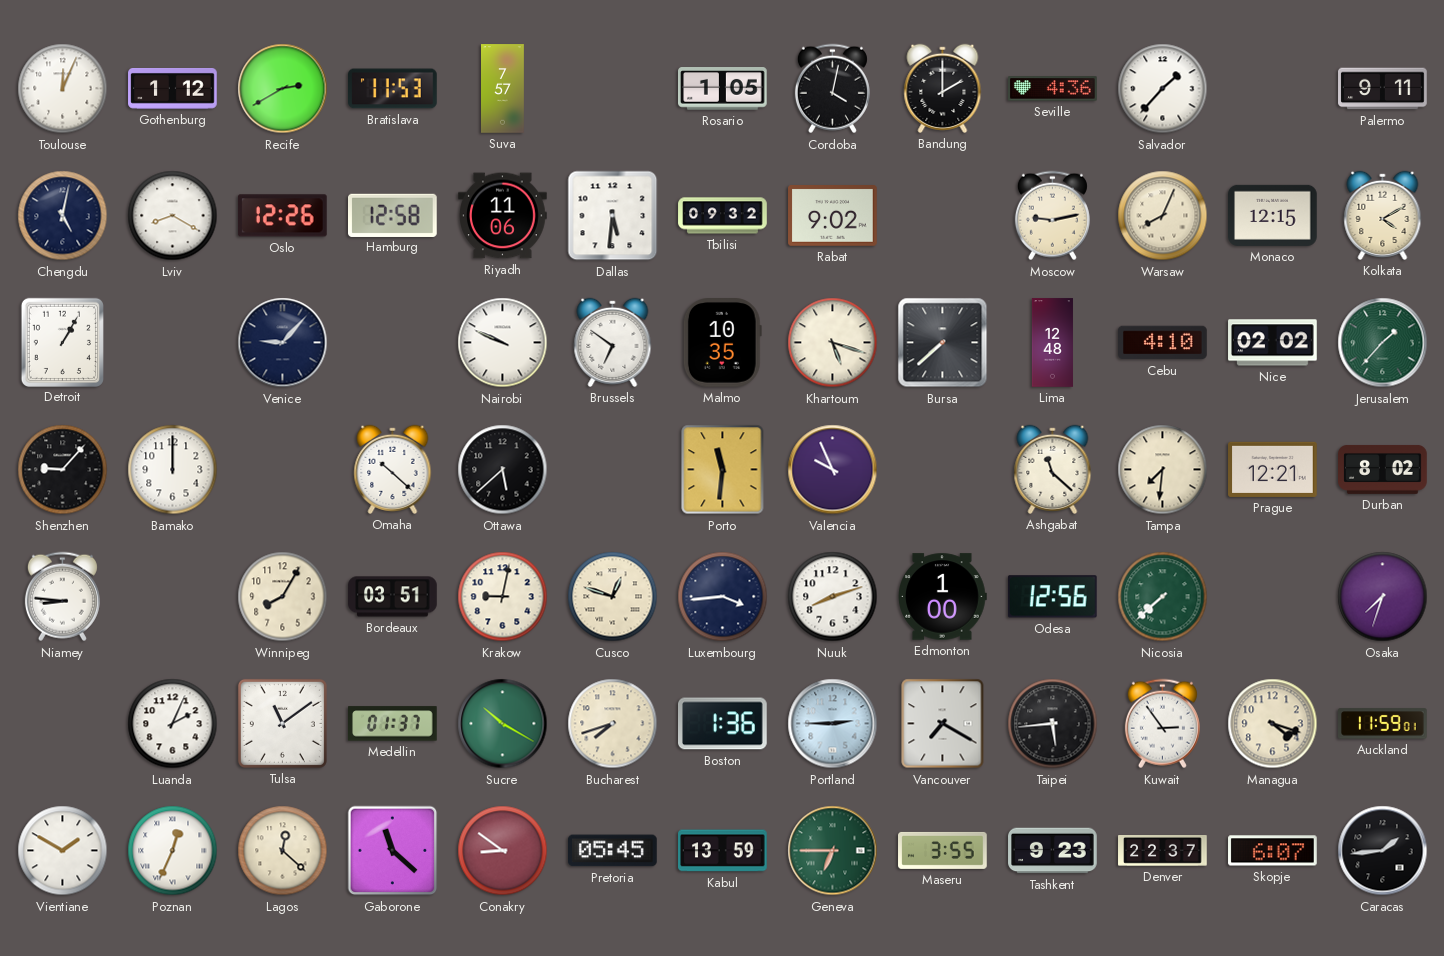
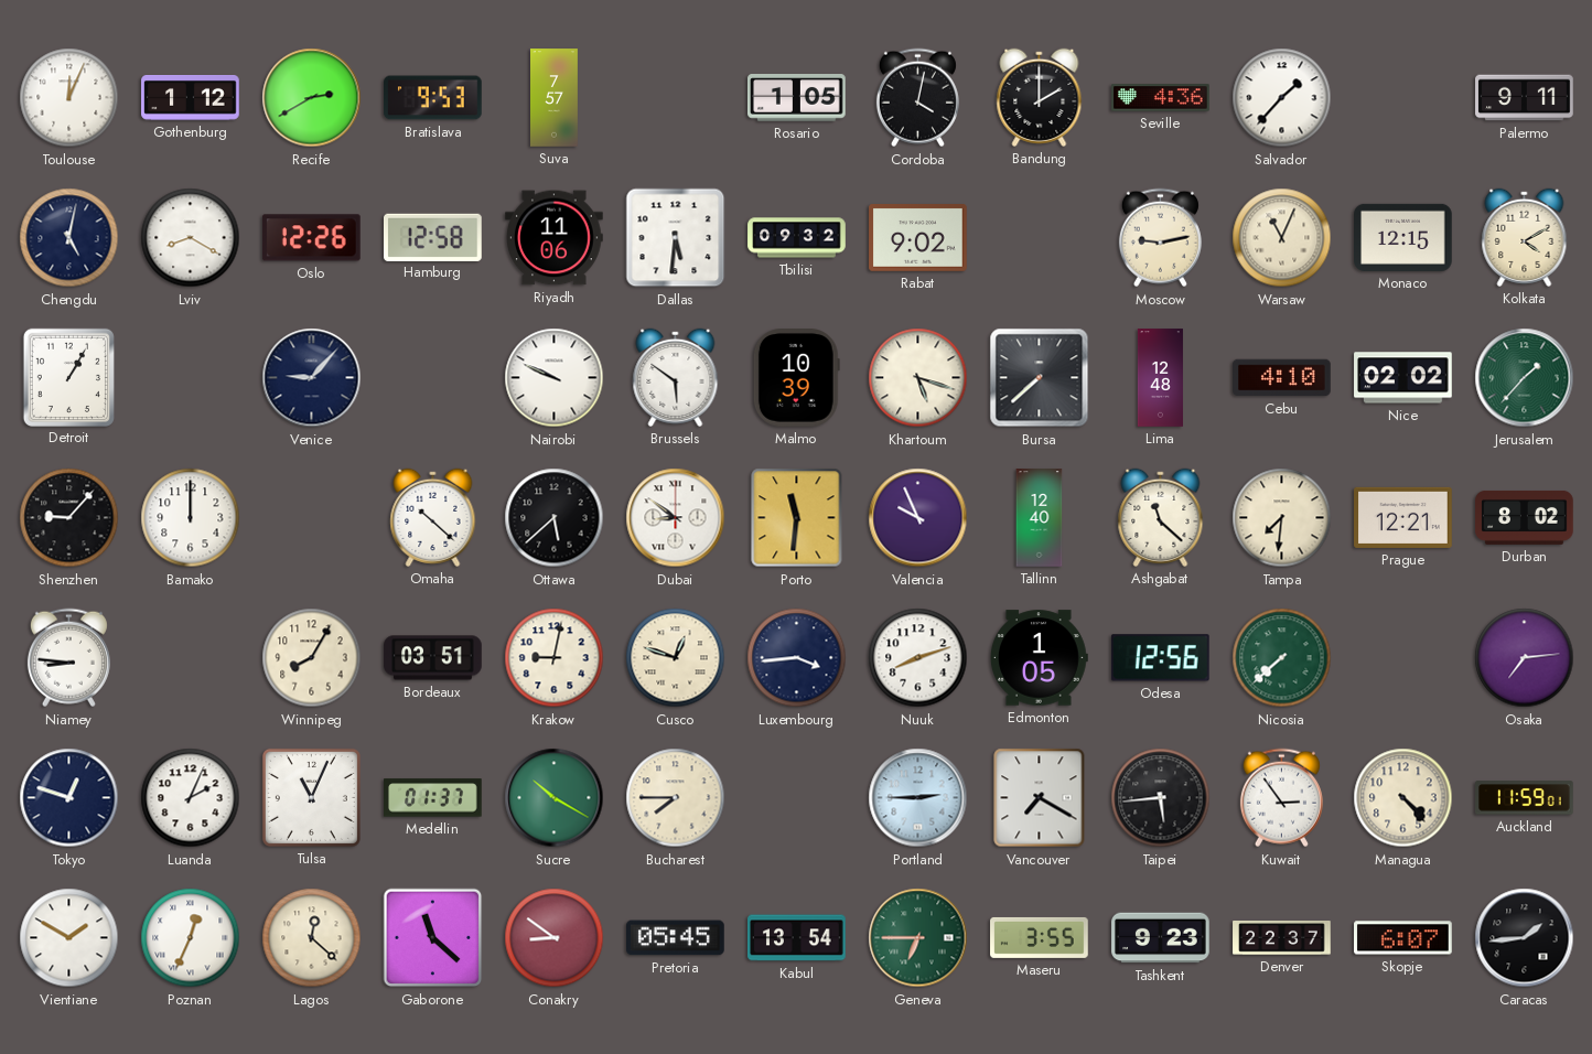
Bratislava: 11:53 -> 9:53 (433, 98)
Warsaw: 8:04 -> 11:04 (1282, 238)
Brussels: 6:51 -> 5:51 (676, 377)
Malmo: 10:35 -> 10:39 (796, 378)
Dubai: none -> 8:51 (676, 518)
Tallinn: none -> 12:40 (1040, 518)
Edmonton: 1:00 -> 1:05 (1040, 658)
Osaka: 7:33 -> 7:14 (1525, 658)
Tokyo: none -> 12:48 (69, 798)
Tulsa: 11:09 -> 11:04 (311, 797)
Bucharest: 7:42 -> 7:45 (676, 798)
Boston: 1:36 -> none (723, 724)
Managua: 4:18 -> 4:23 (1403, 798)
Kabul: 13:59 -> 13:54 (797, 938)
